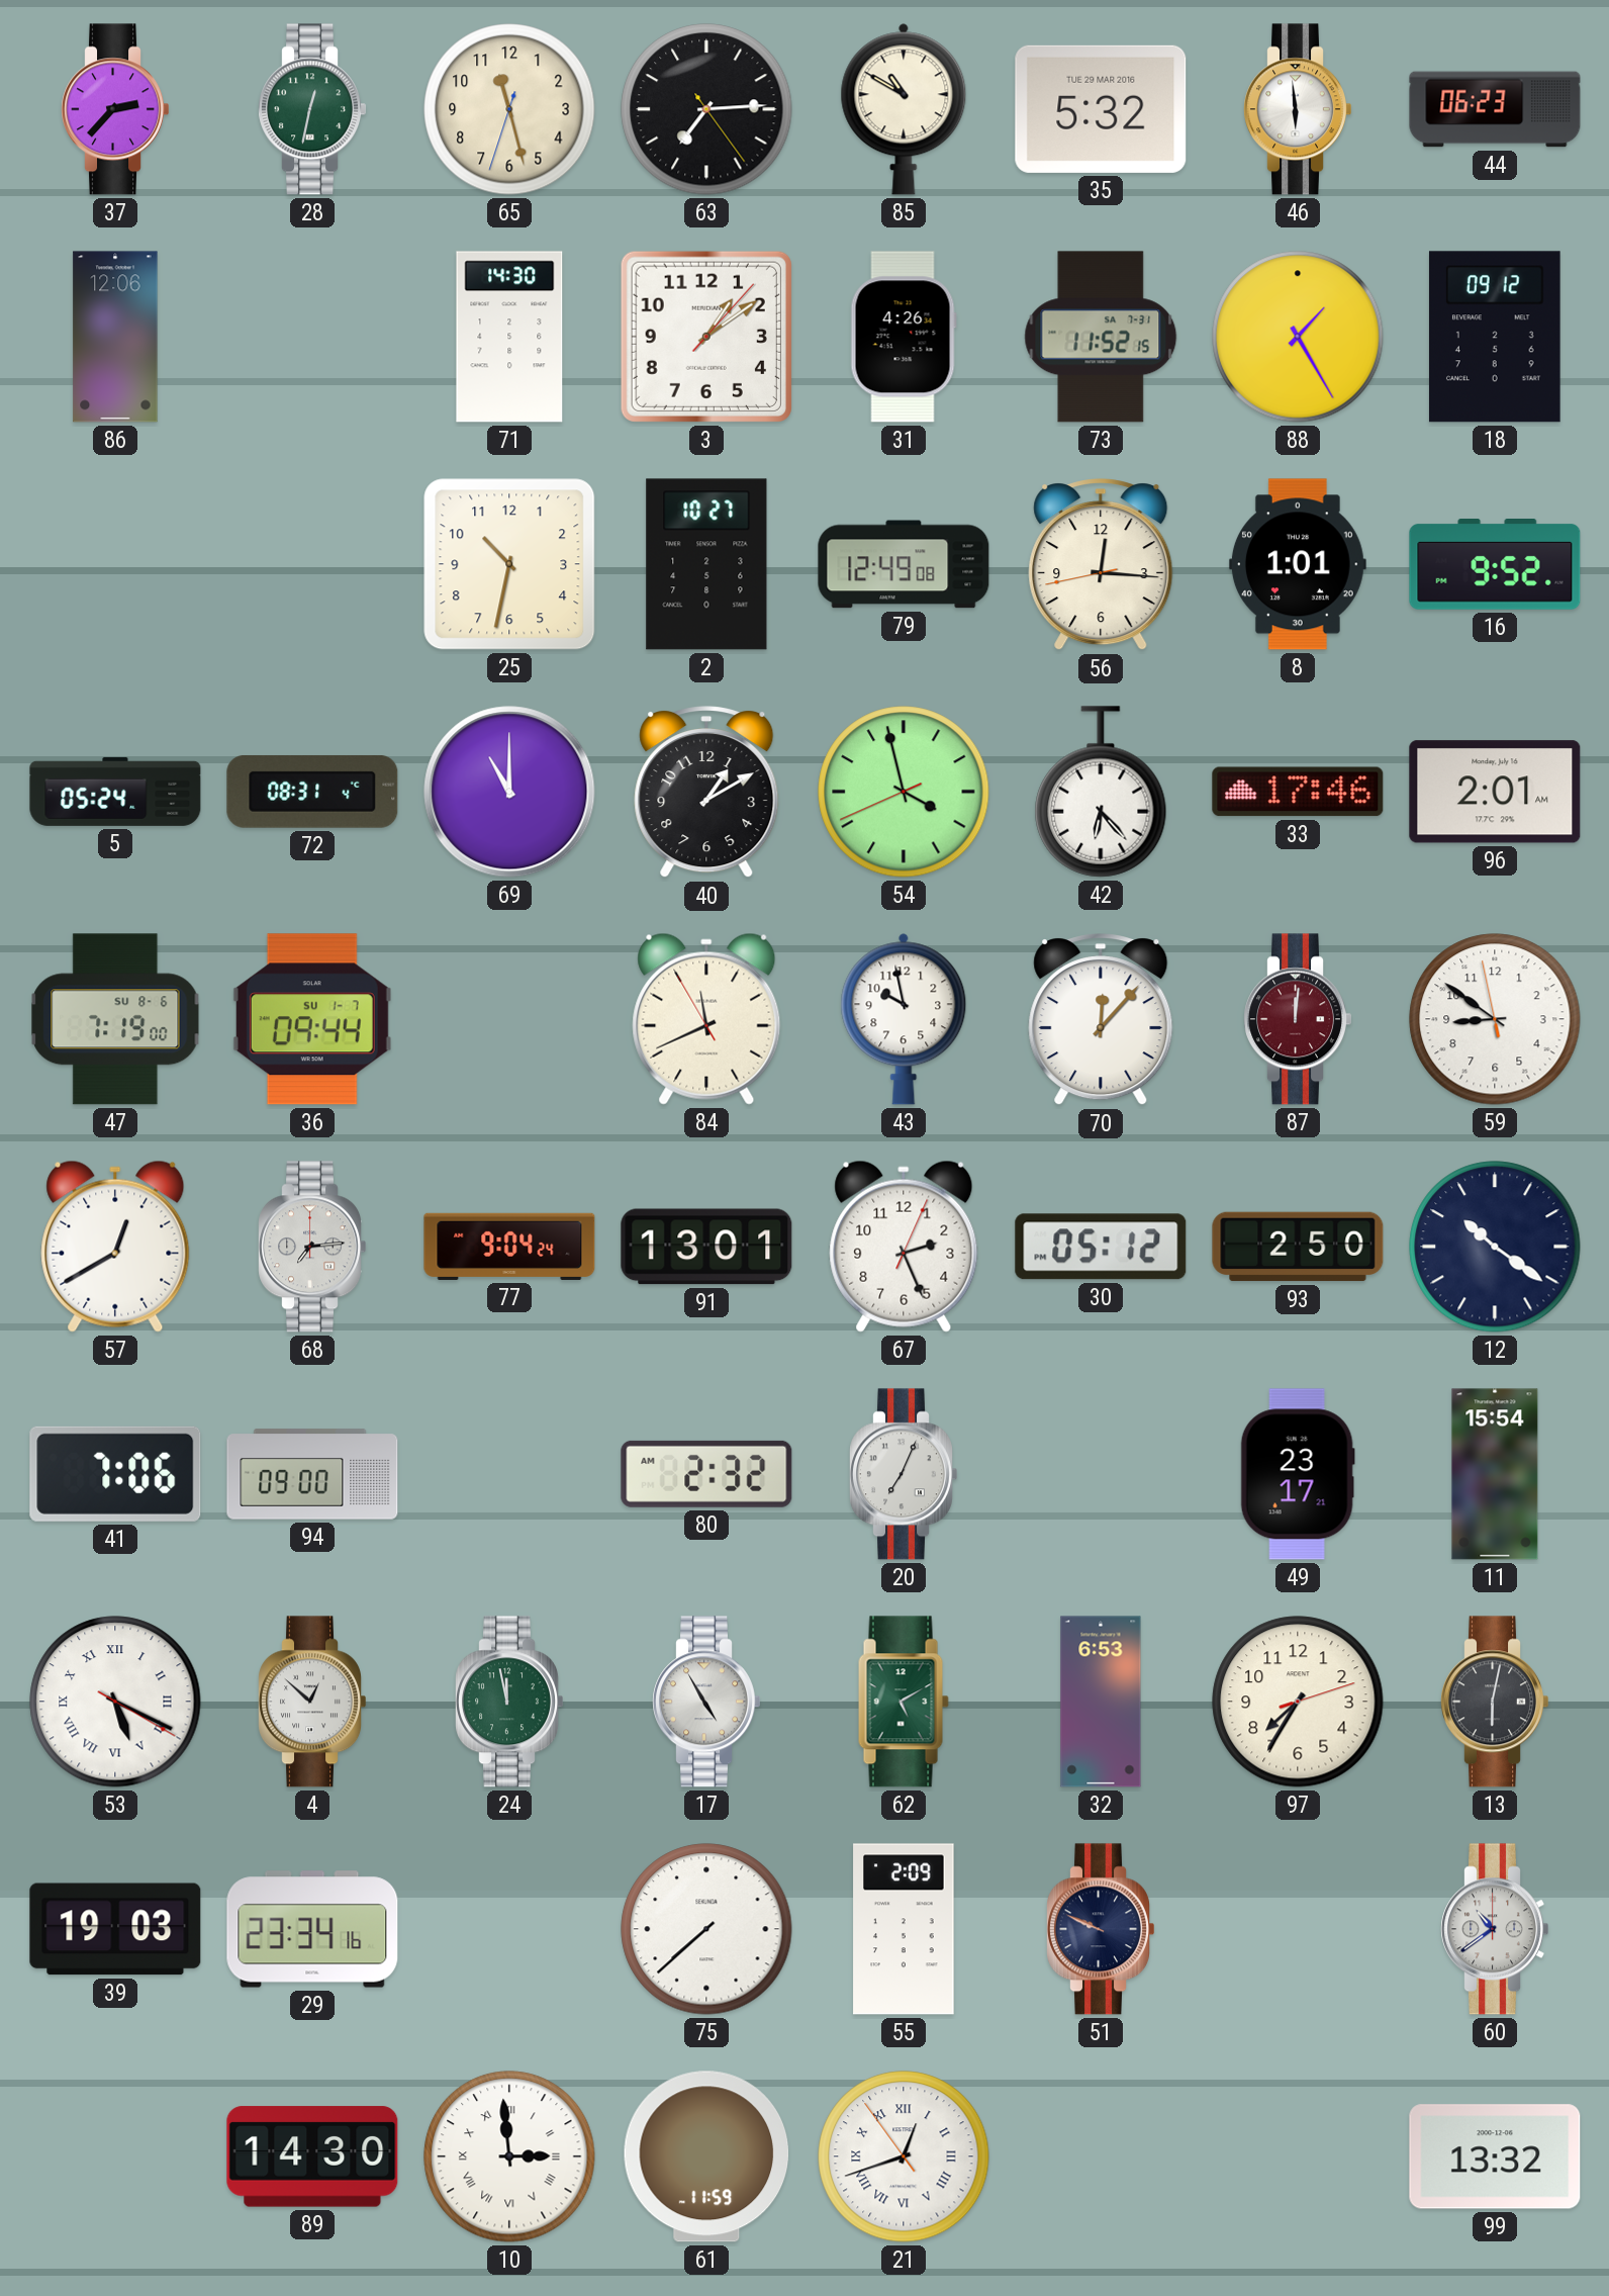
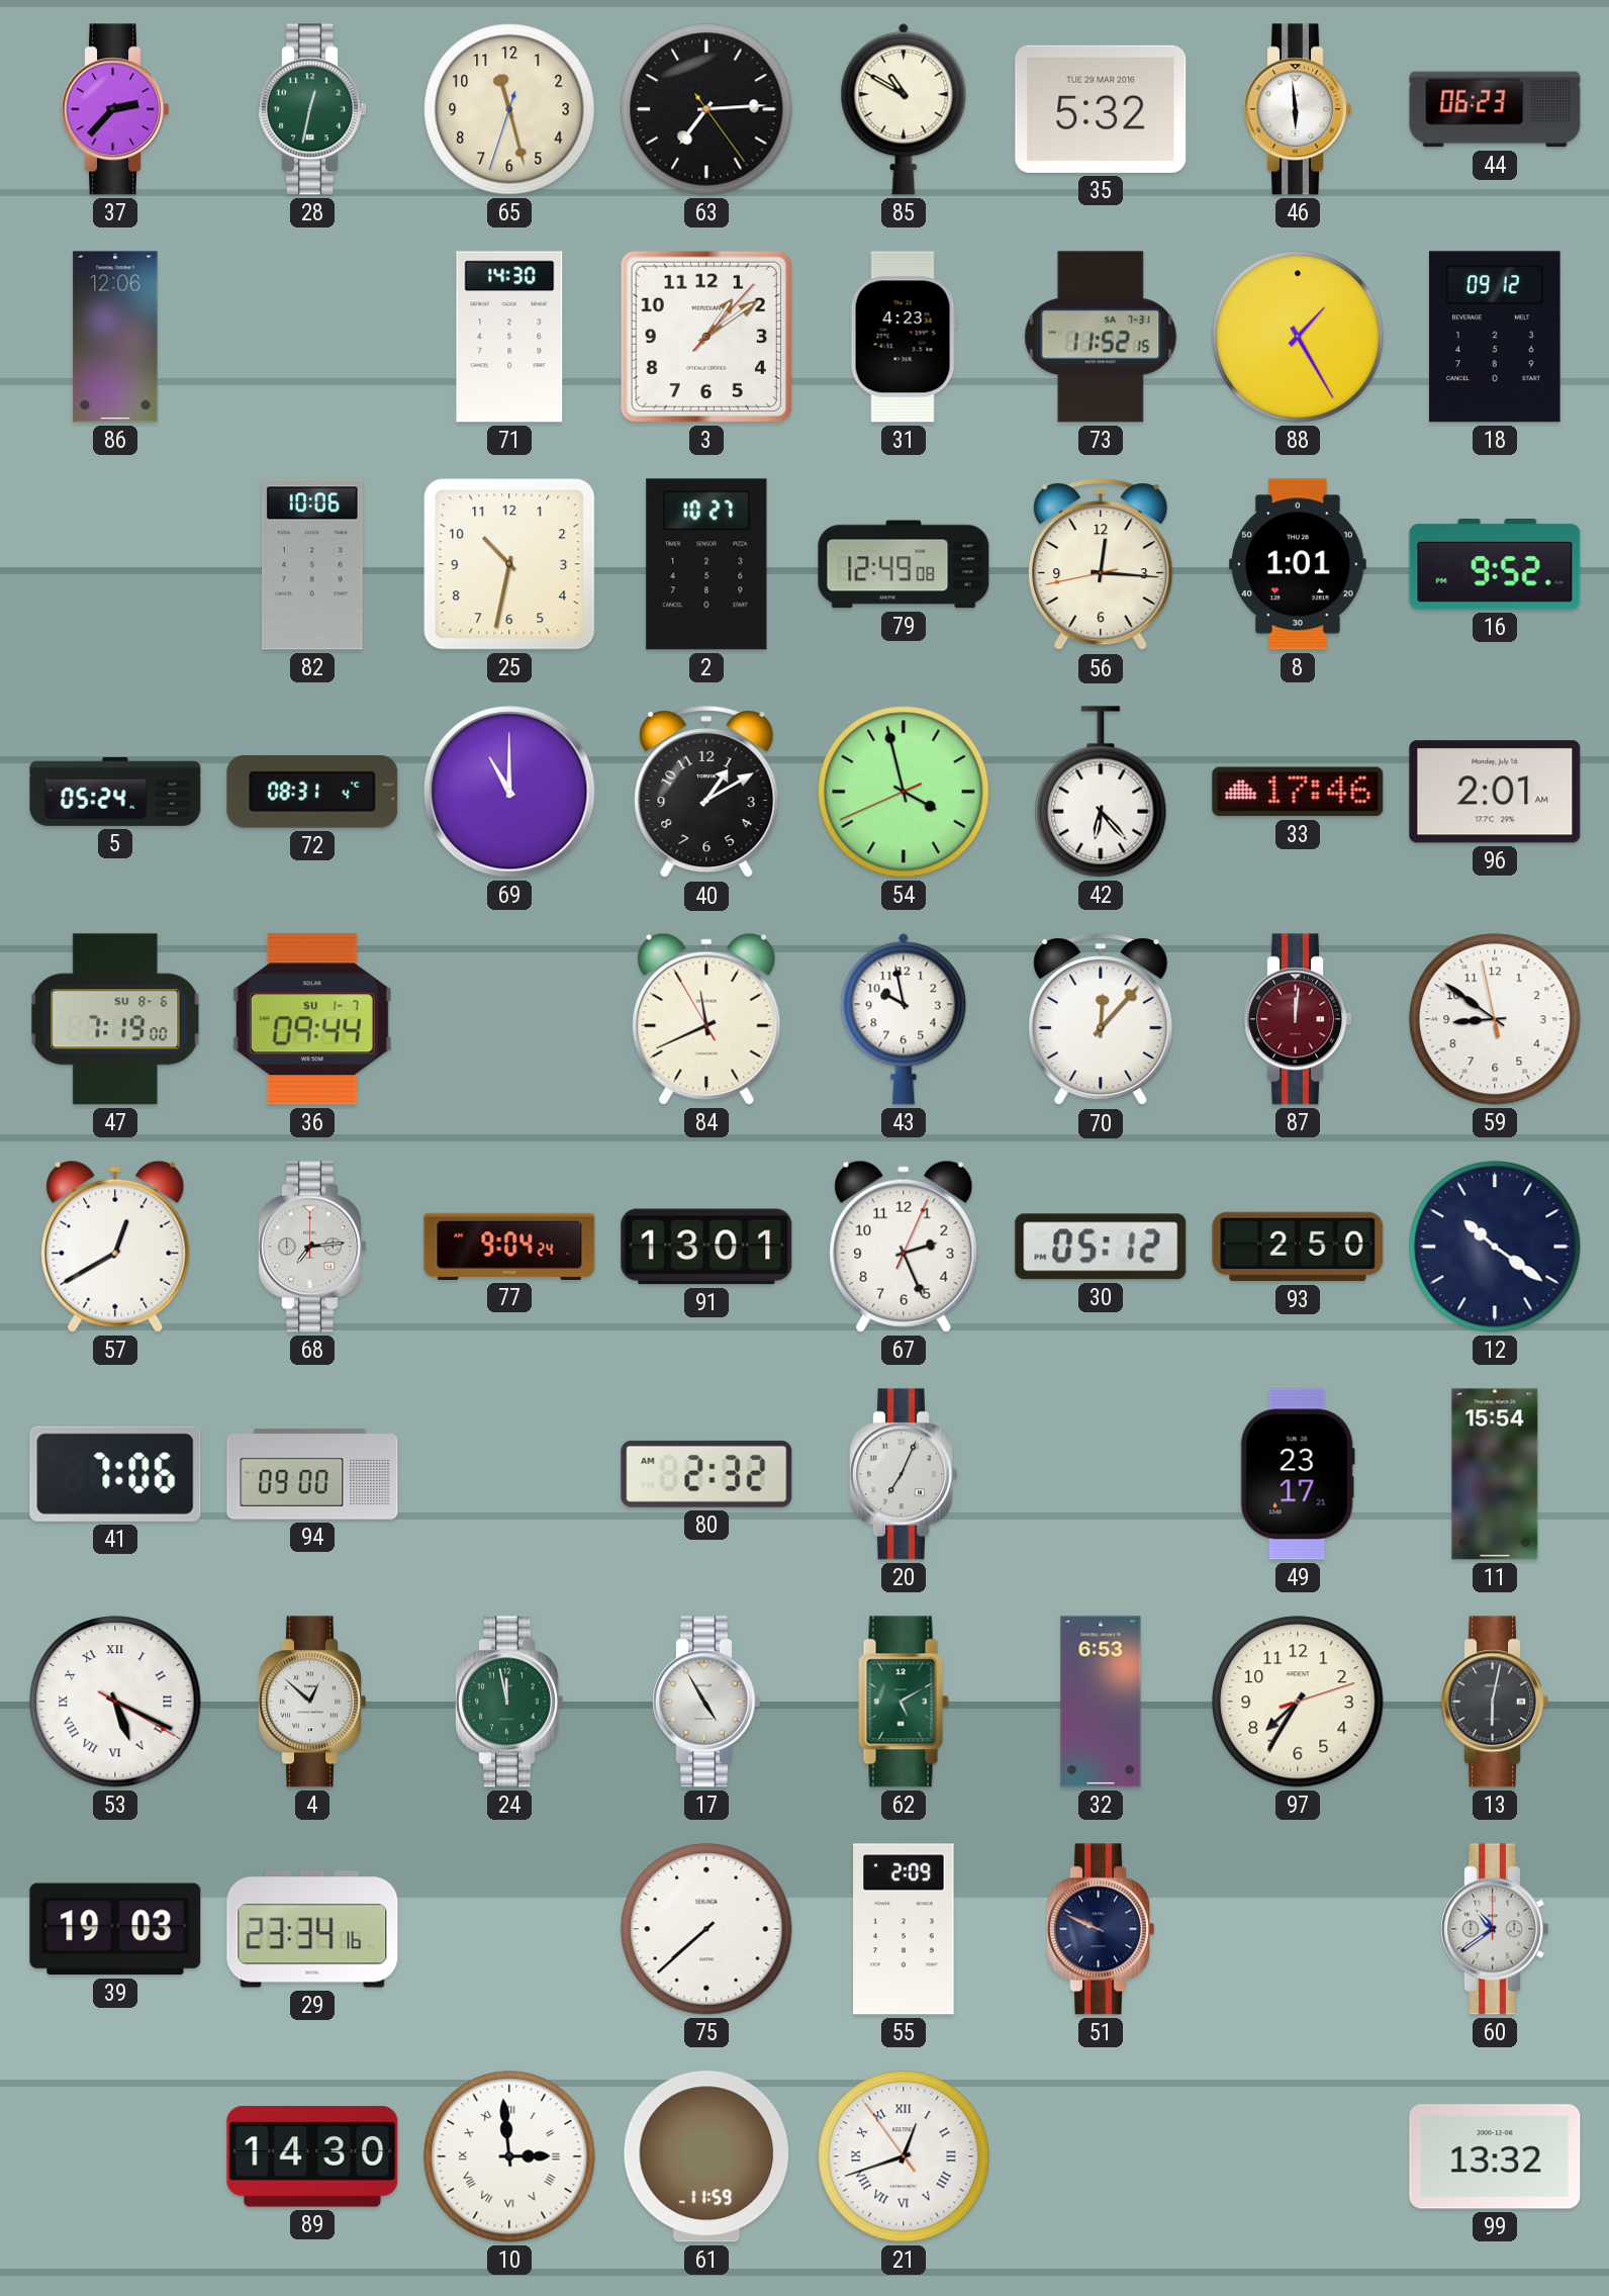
31: 4:26 -> 4:23 (904, 337)
82: none -> 10:06 (312, 564)
